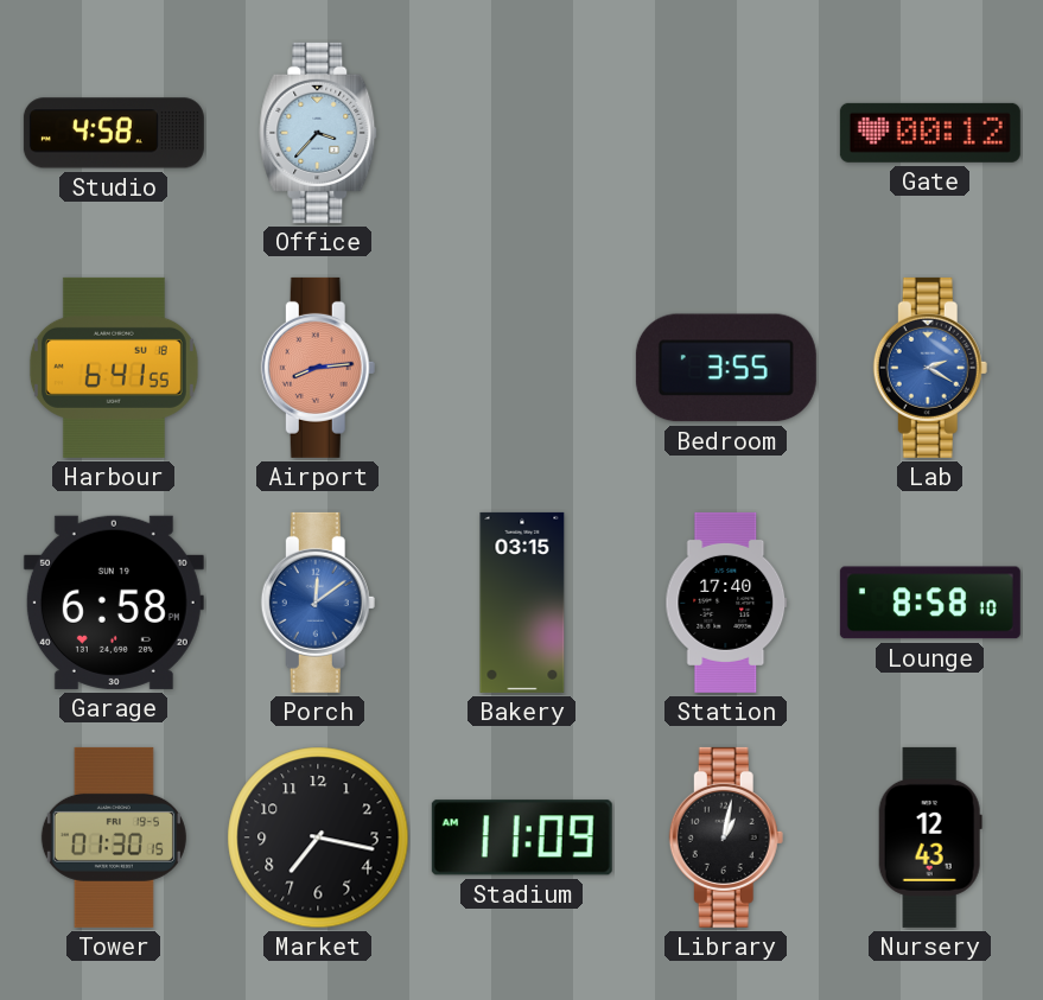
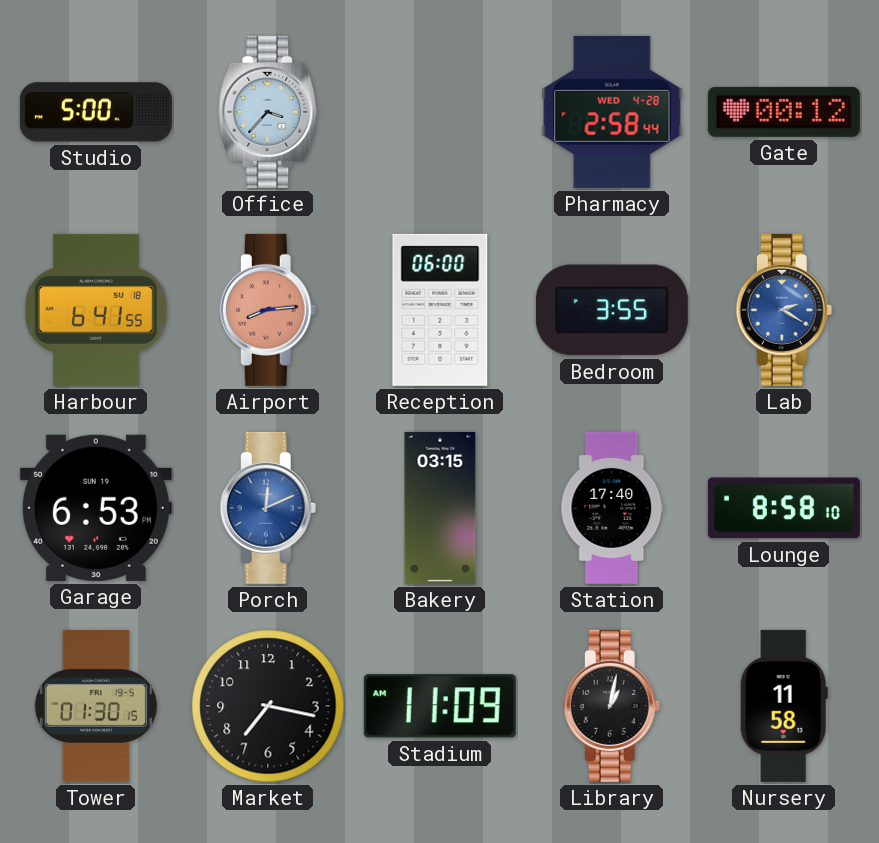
Studio: 4:58 -> 5:00 (96, 112)
Pharmacy: none -> 2:58 (612, 112)
Reception: none -> 06:00 (440, 310)
Garage: 6:58 -> 6:53 (96, 508)
Porch: 12:09 -> 12:11 (268, 508)
Nursery: 12:43 -> 11:58 (784, 706)
